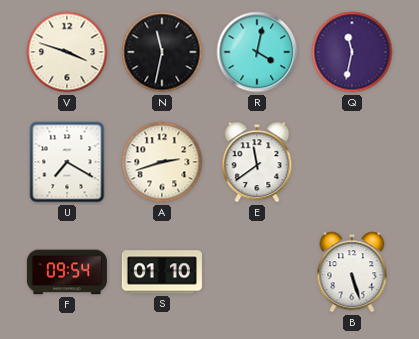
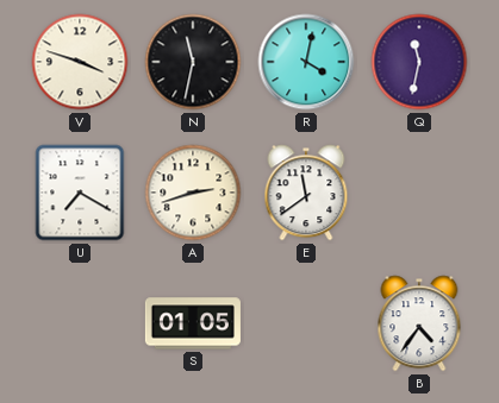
F: 09:54 -> none (67, 272)
S: 01:10 -> 01:05 (193, 323)
B: 5:27 -> 4:36 (419, 323)
